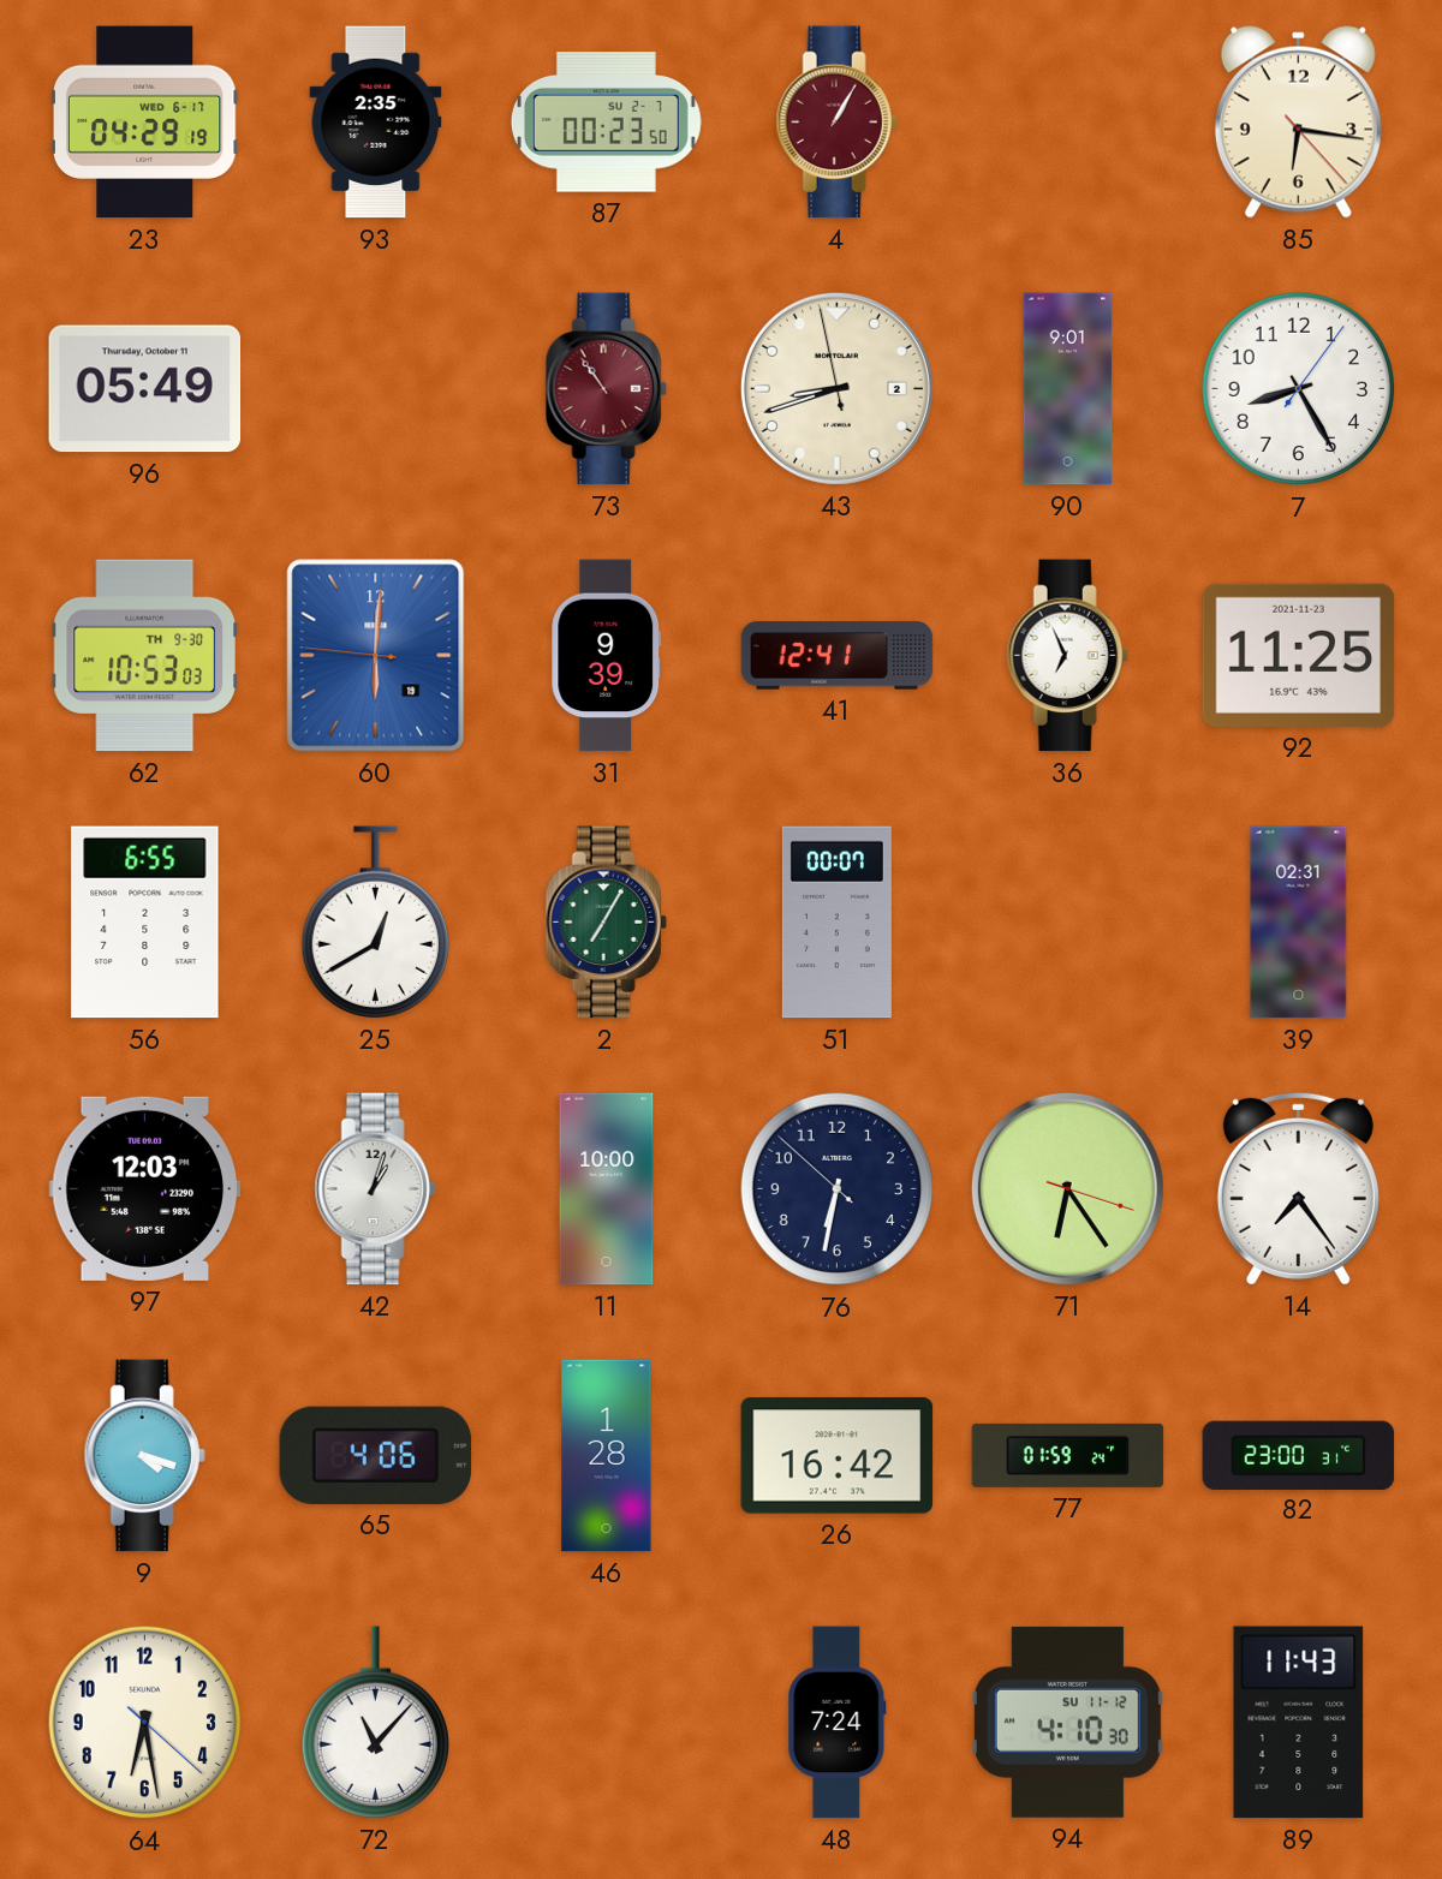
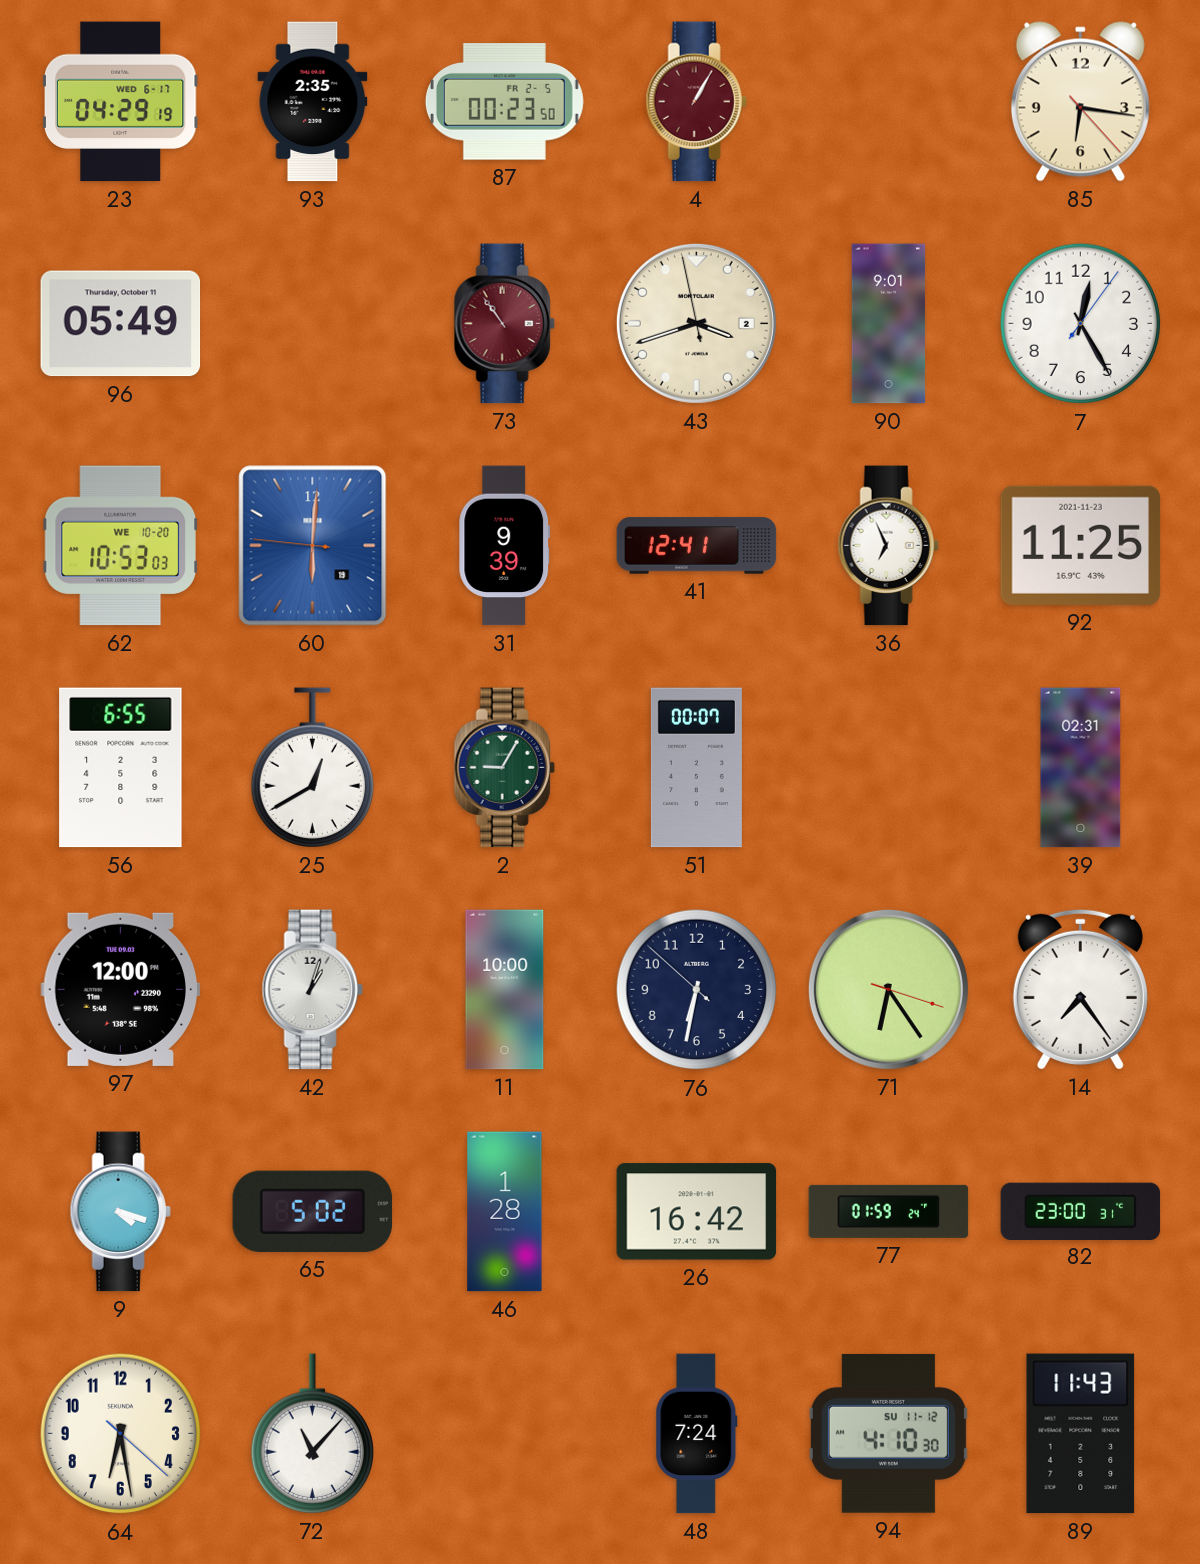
87 date: SU 2-7 -> FR 2-5 (504, 102)
43: 8:41 -> 3:41 (696, 323)
7: 8:25 -> 12:25 (1081, 324)
62 date: TH 9-30 -> WE 10-20 (120, 546)
2: 7:05 -> 9:05 (504, 768)
97: 12:03 -> 12:00 (121, 989)
65: 4:06 -> 5:02 (313, 1211)
